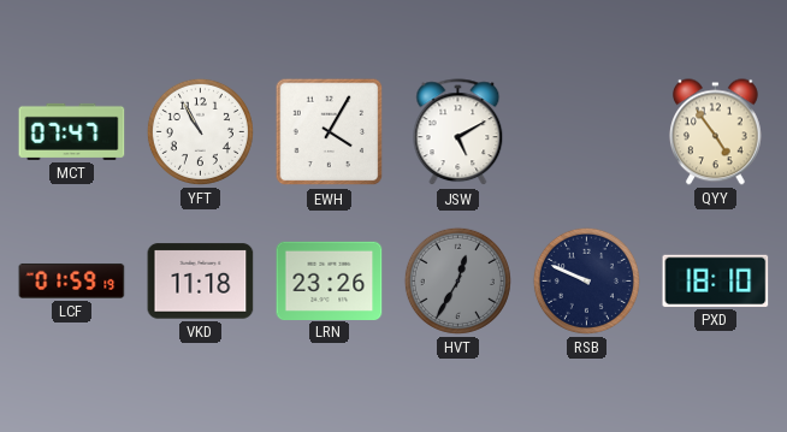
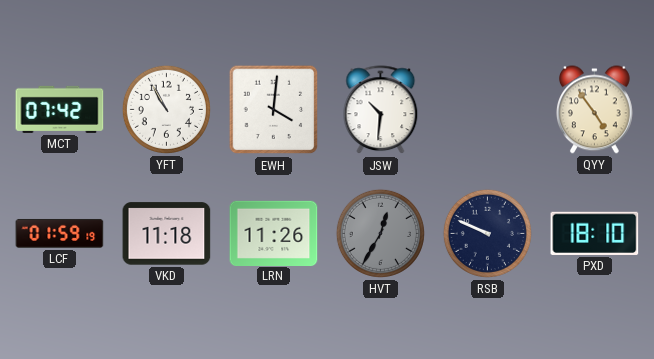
MCT: 07:47 -> 07:42 (60, 109)
EWH: 4:05 -> 4:01 (274, 110)
JSW: 5:10 -> 10:31 (381, 110)
LRN: 23:26 -> 11:26 (274, 233)
